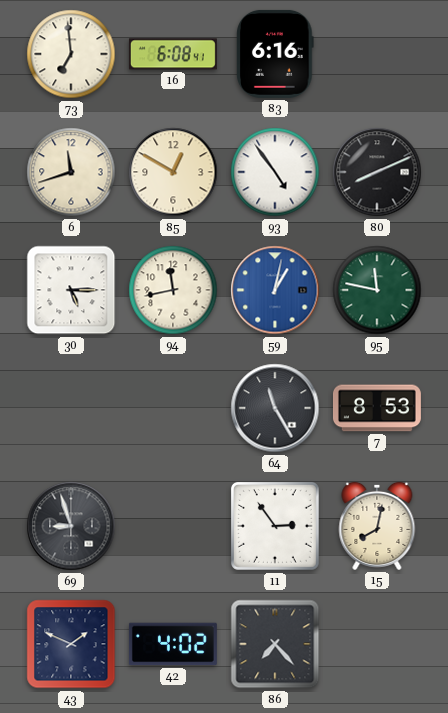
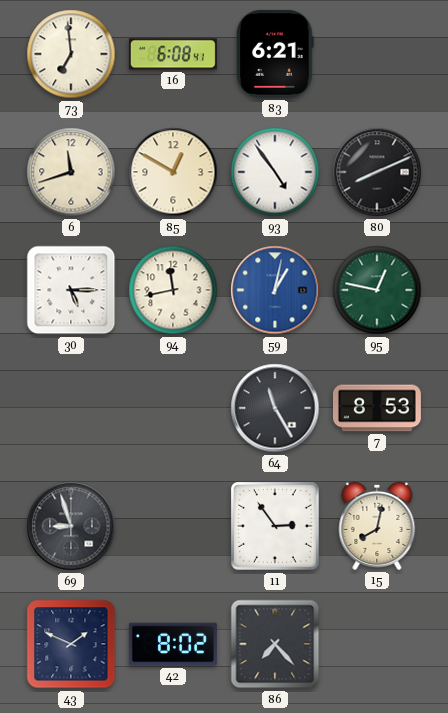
83: 6:16 -> 6:21 (275, 54)
95: 11:47 -> 12:47 (377, 290)
42: 4:02 -> 8:02 (173, 644)
